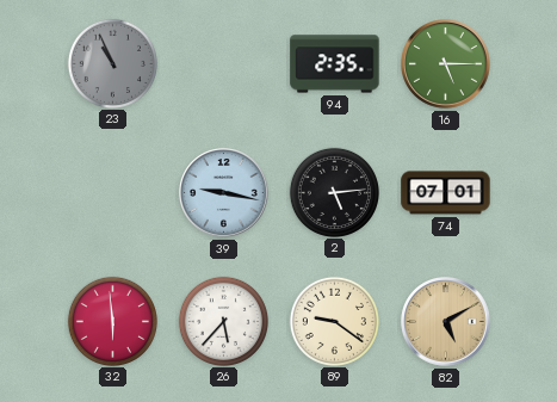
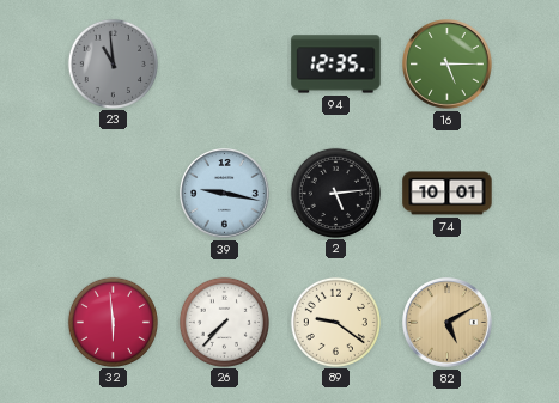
23: 10:56 -> 10:59 (113, 63)
94: 2:35 -> 12:35 (336, 65)
74: 07:01 -> 10:01 (448, 194)
26: 5:37 -> 7:37 (224, 322)
